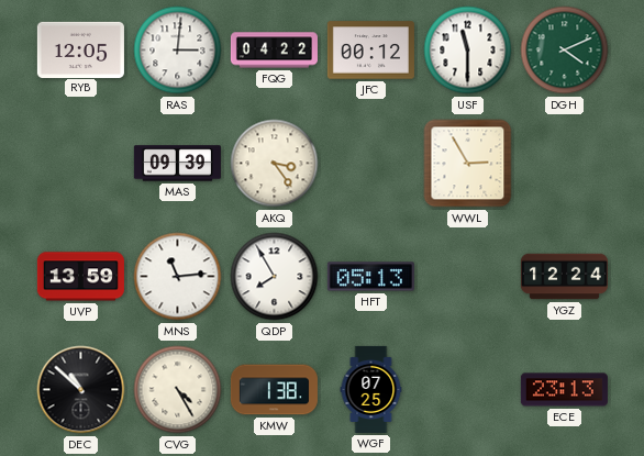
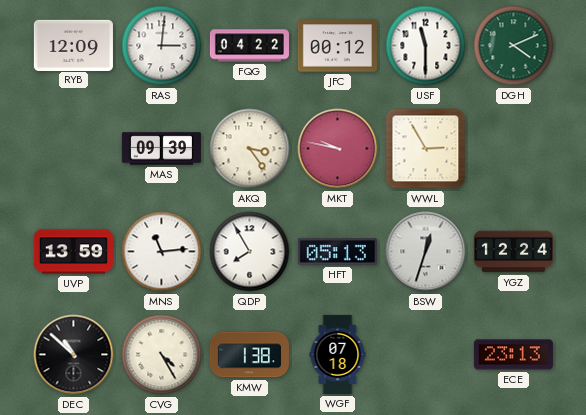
RYB: 12:05 -> 12:09 (73, 45)
MKT: none -> 9:47 (338, 149)
BSW: none -> 12:33 (426, 252)
WGF: 07:25 -> 07:18 (338, 354)
